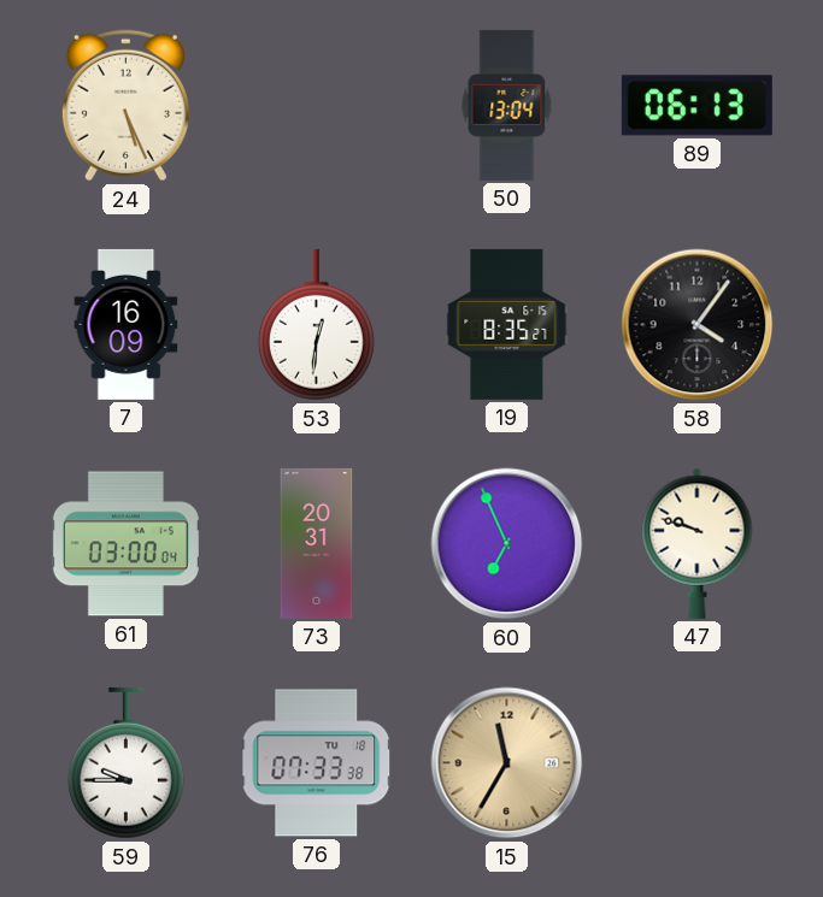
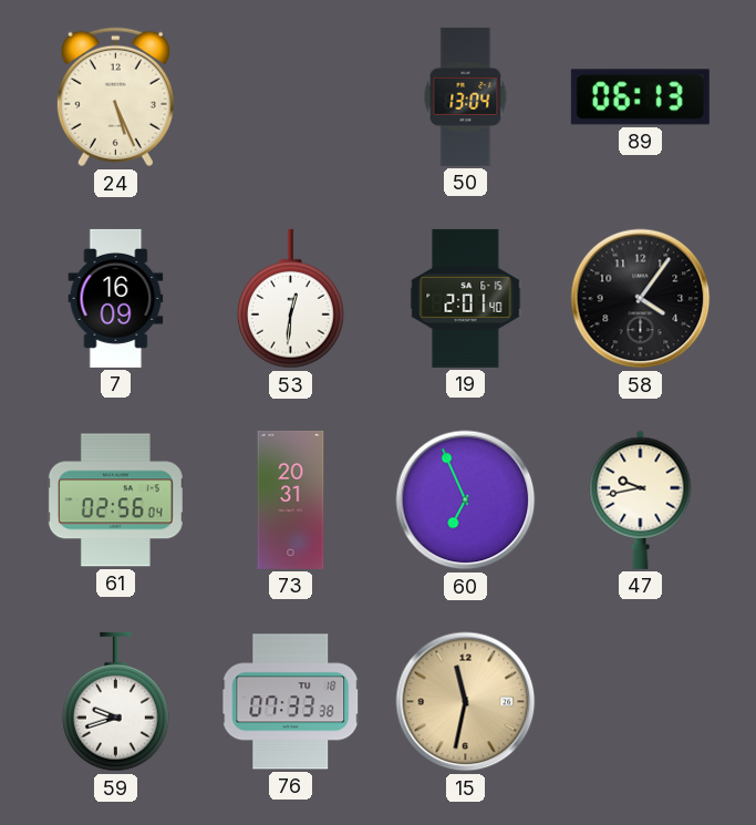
19: 8:35 -> 2:01 (466, 298)
61: 03:00 -> 02:56 (115, 501)
47: 9:48 -> 9:43 (641, 499)
59: 9:45 -> 9:42 (115, 702)
15: 11:35 -> 11:32 (466, 702)
